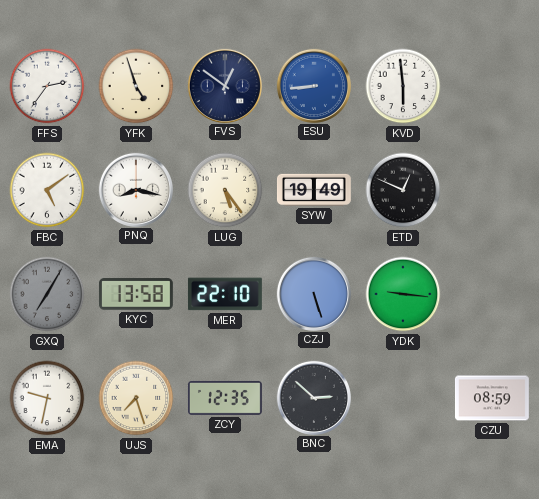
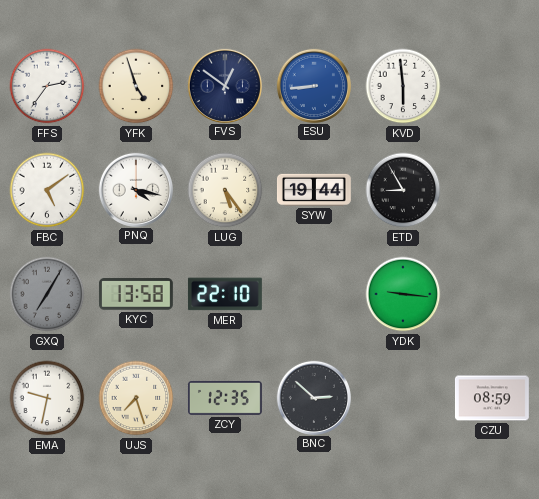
PNQ: 8:17 -> 4:17 (136, 189)
SYW: 19:49 -> 19:44 (314, 190)
ETD: 12:49 -> 8:55 (403, 190)
CZJ: 5:27 -> none (314, 293)
